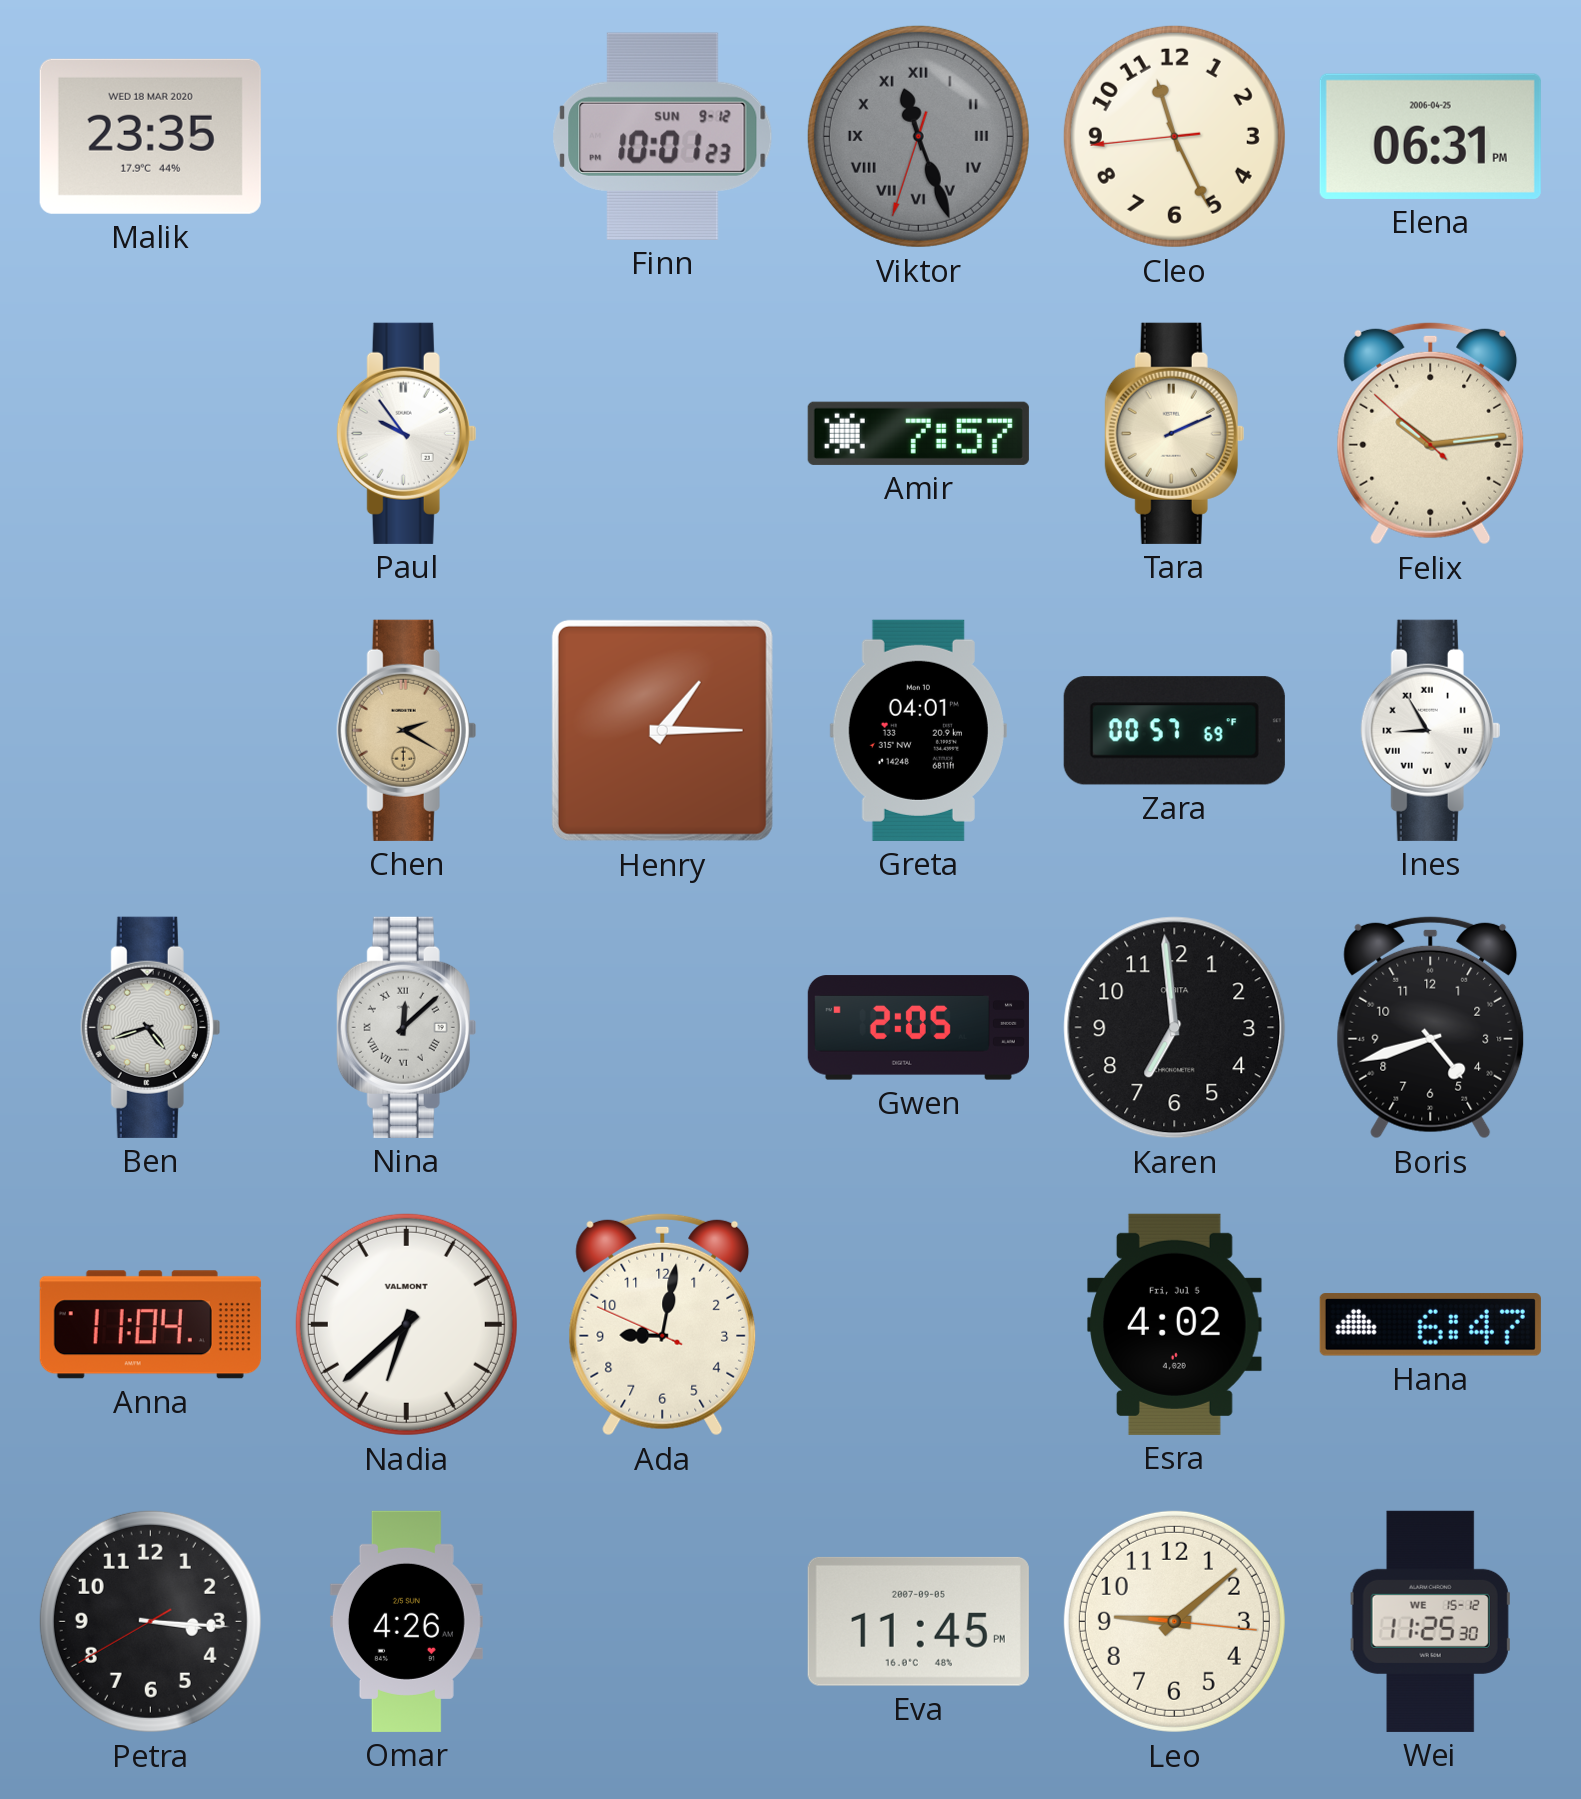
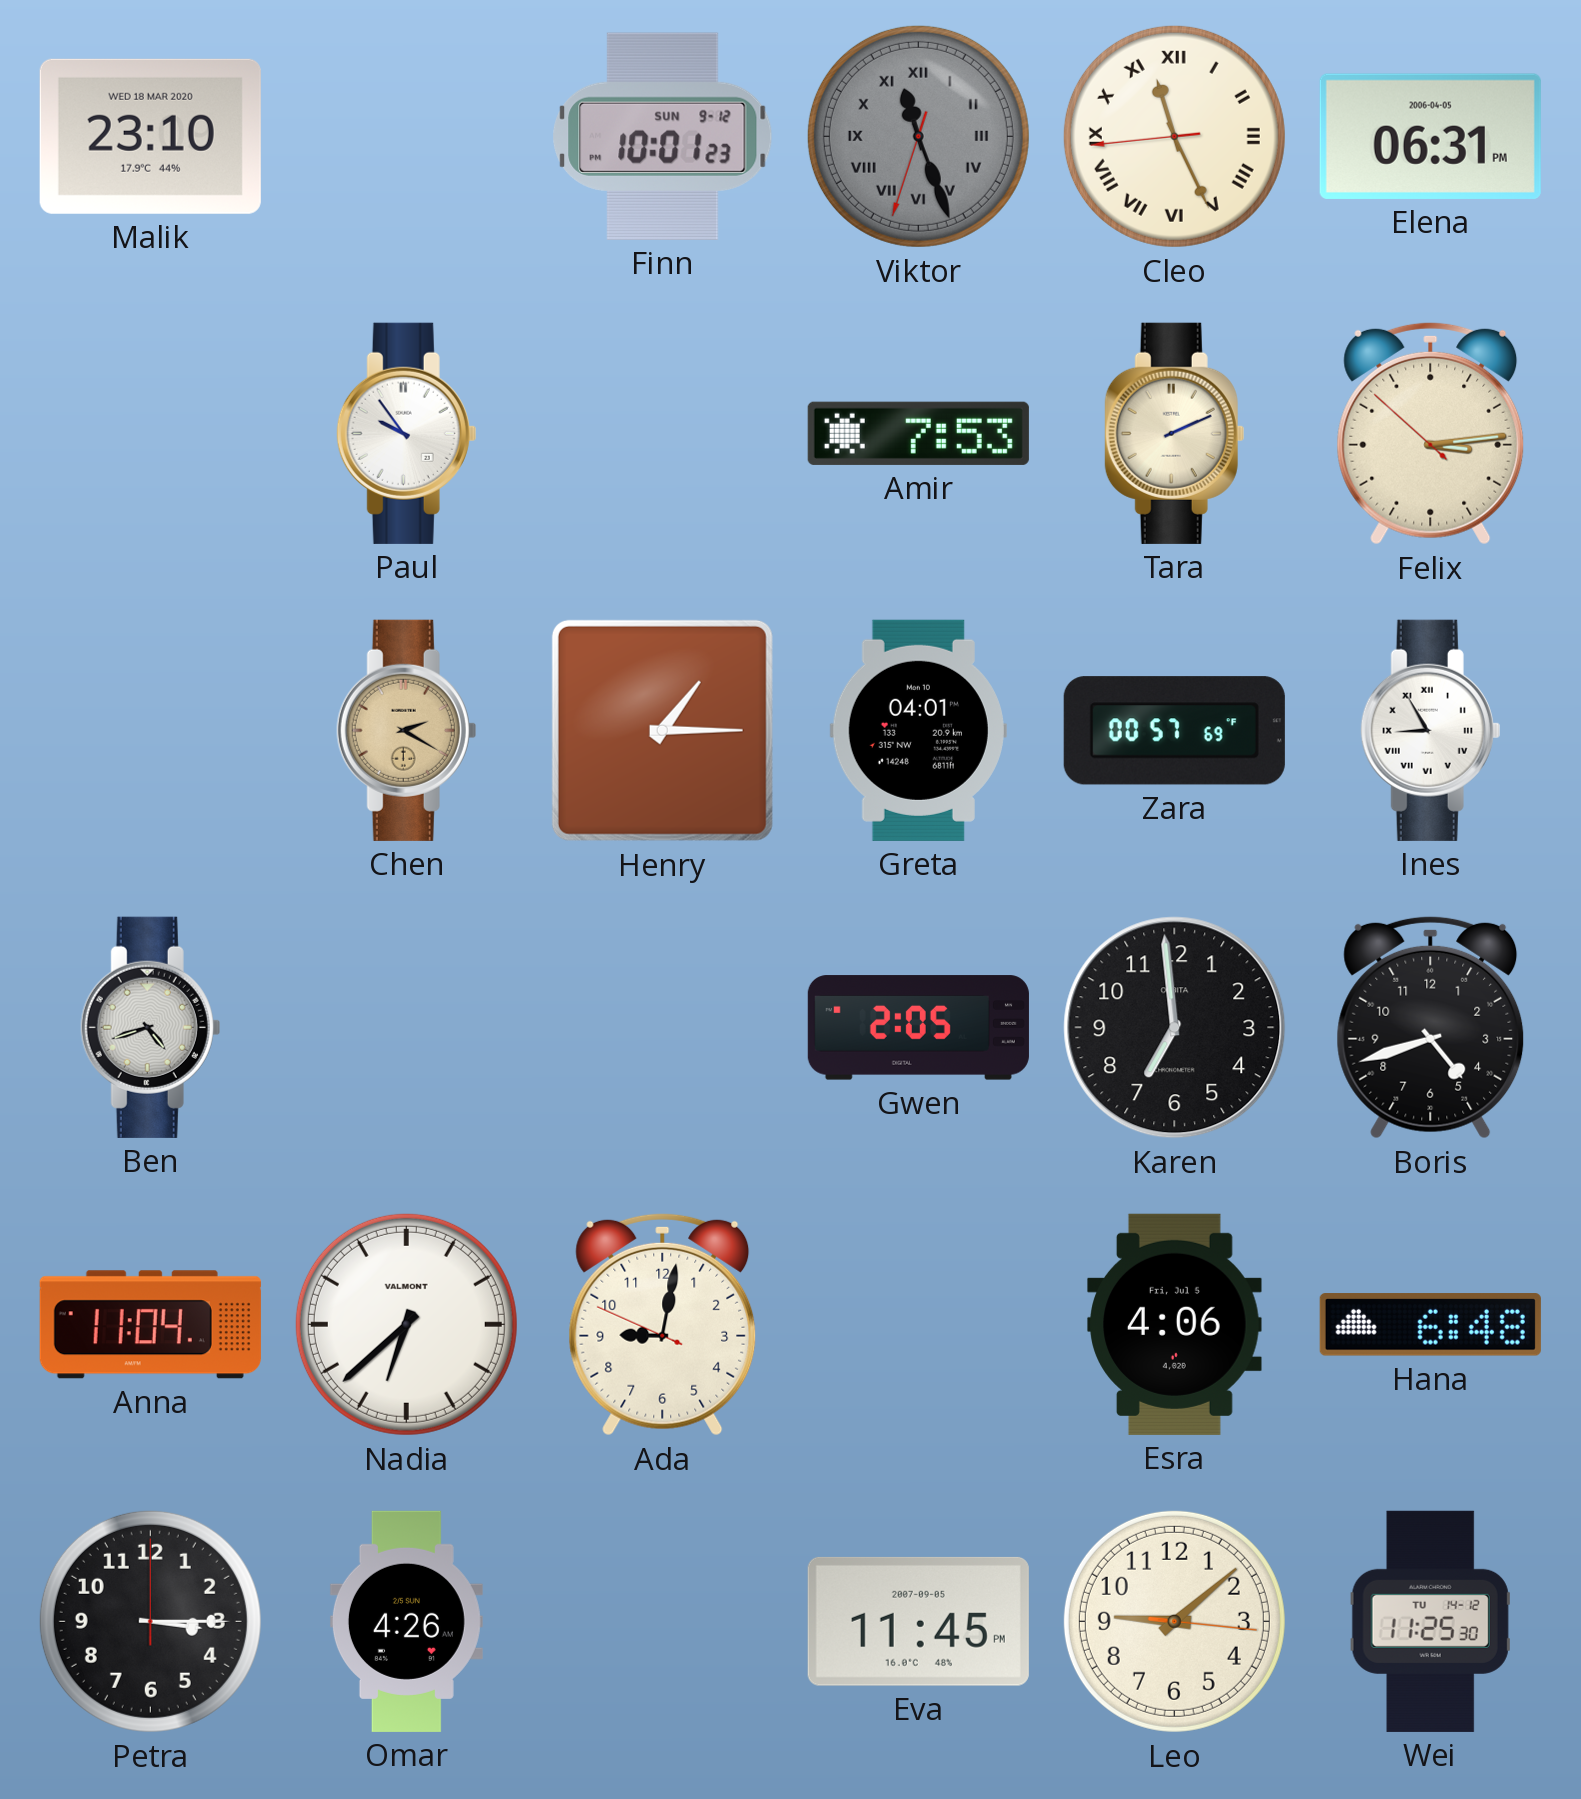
Malik: 23:35 -> 23:10 (150, 136)
Cleo numerals: Arabic -> Roman (1174, 136)
Elena date: 2006-04-25 -> 2006-04-05 (1430, 136)
Amir: 7:57 -> 7:53 (918, 433)
Felix: 10:13 -> 3:13 (1431, 433)
Nina: 12:08 -> none (407, 1027)
Esra: 4:02 -> 4:06 (1175, 1324)
Hana: 6:47 -> 6:48 (1430, 1325)
Petra: 3:15:40 -> 3:15:00 (150, 1621)
Wei date: WE 15-12 -> TU 14-12 (1430, 1621)
